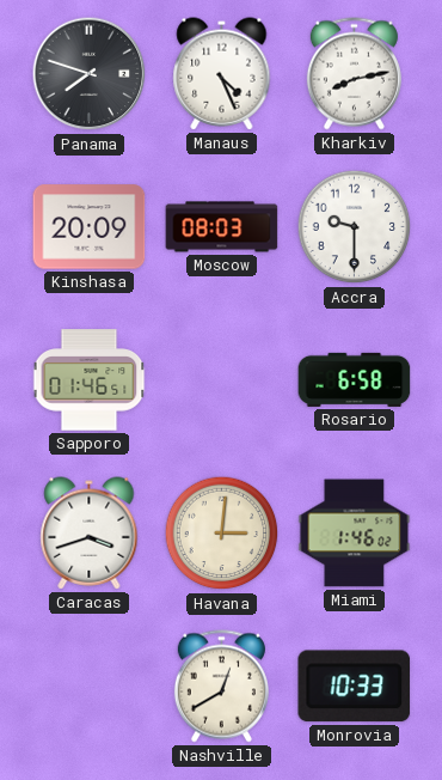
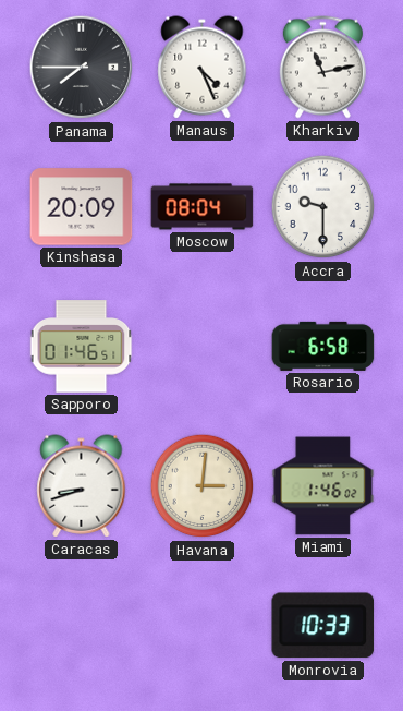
Panama: 7:48 -> 7:45 (82, 68)
Kharkiv: 8:13 -> 11:13 (322, 68)
Moscow: 08:03 -> 08:04 (203, 207)
Caracas: 3:42 -> 8:42 (82, 486)
Nashville: 12:40 -> none (221, 687)
